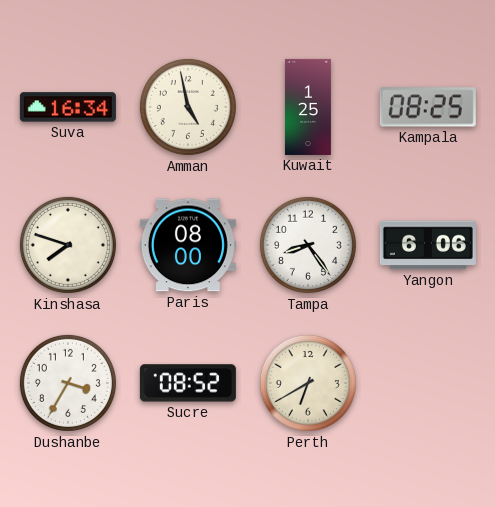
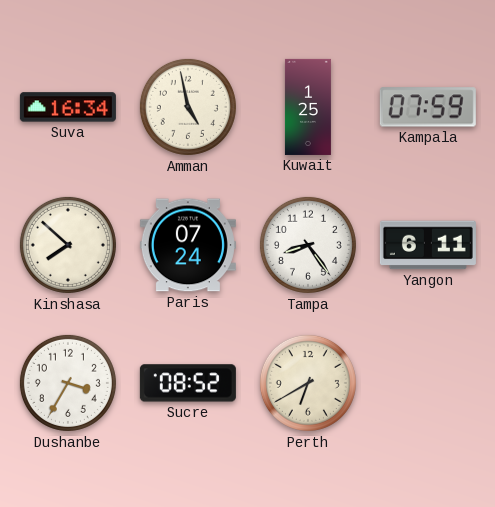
Kampala: 08:25 -> 07:59 (428, 107)
Kinshasa: 7:48 -> 7:52 (68, 245)
Paris: 08:00 -> 07:24 (188, 245)
Yangon: 6:06 -> 6:11 (428, 245)
